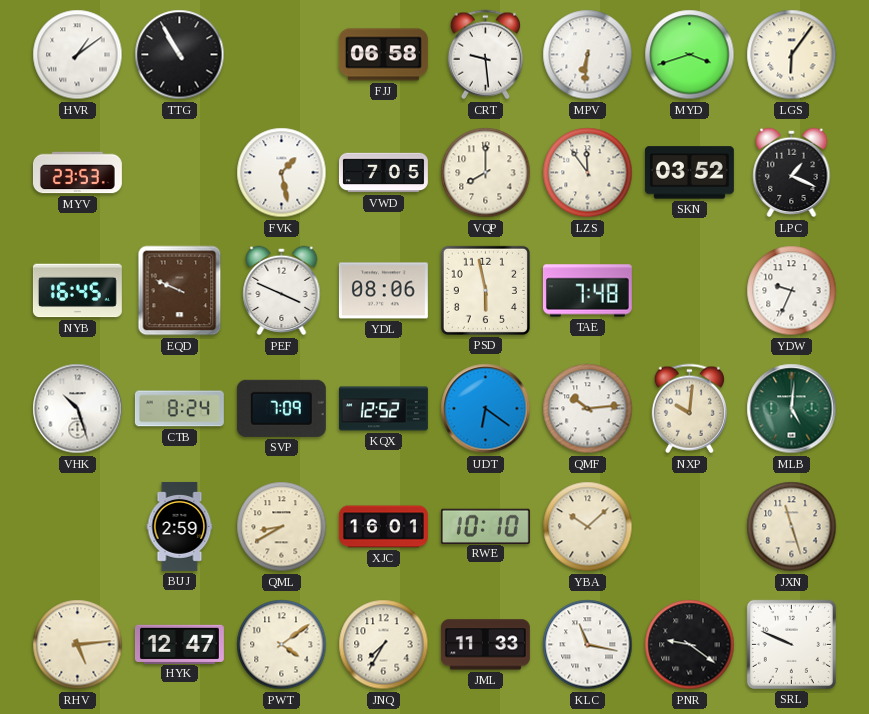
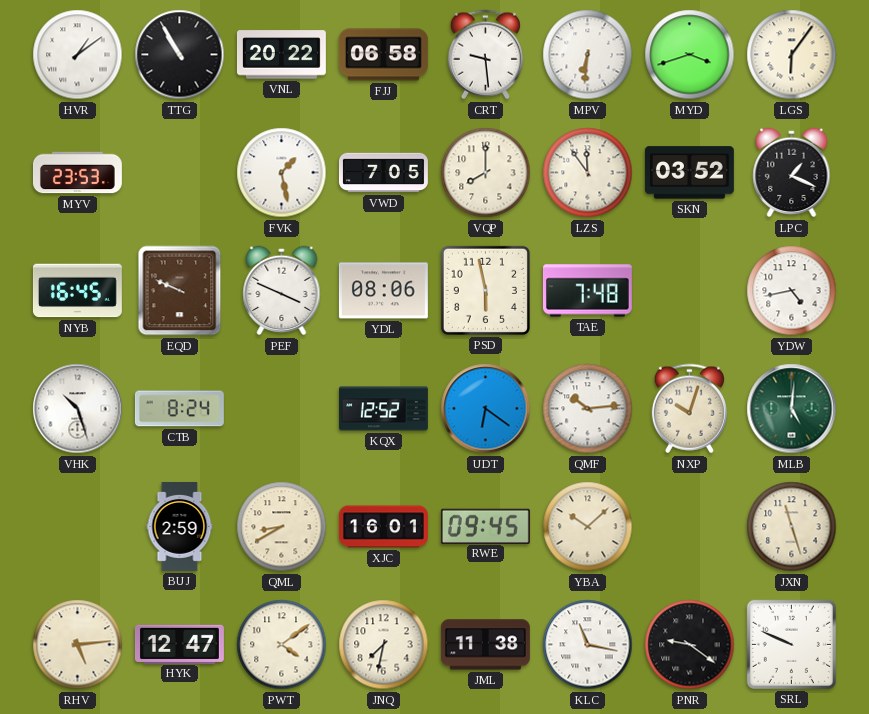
VNL: none -> 20:22 (281, 55)
YDW: 9:34 -> 4:43 (792, 291)
SVP: 7:09 -> none (281, 408)
NXP: 10:01 -> 10:03 (689, 409)
RWE: 10:10 -> 09:45 (485, 526)
JNQ: 7:35 -> 7:32 (384, 645)
JML: 11:33 -> 11:38 (485, 645)
